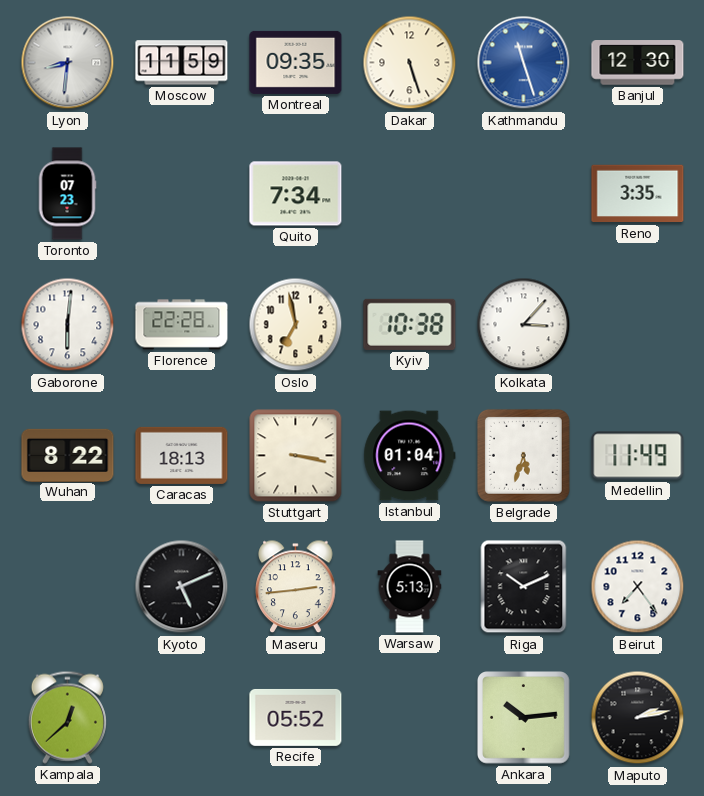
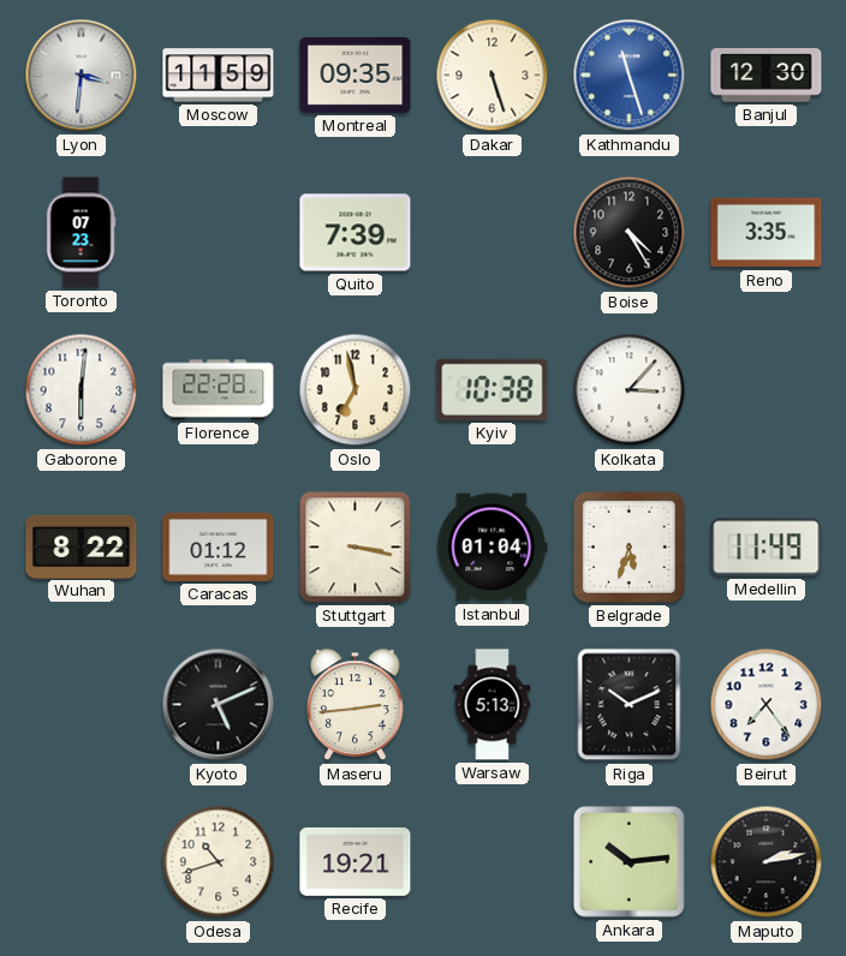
Lyon: 8:31 -> 3:31 (82, 76)
Quito: 7:34 -> 7:39 (356, 233)
Boise: none -> 4:25 (630, 233)
Caracas: 18:13 -> 01:12 (219, 546)
Kampala: 12:38 -> none (67, 717)
Odesa: none -> 10:42 (219, 862)
Recife: 05:52 -> 19:21 (356, 861)
